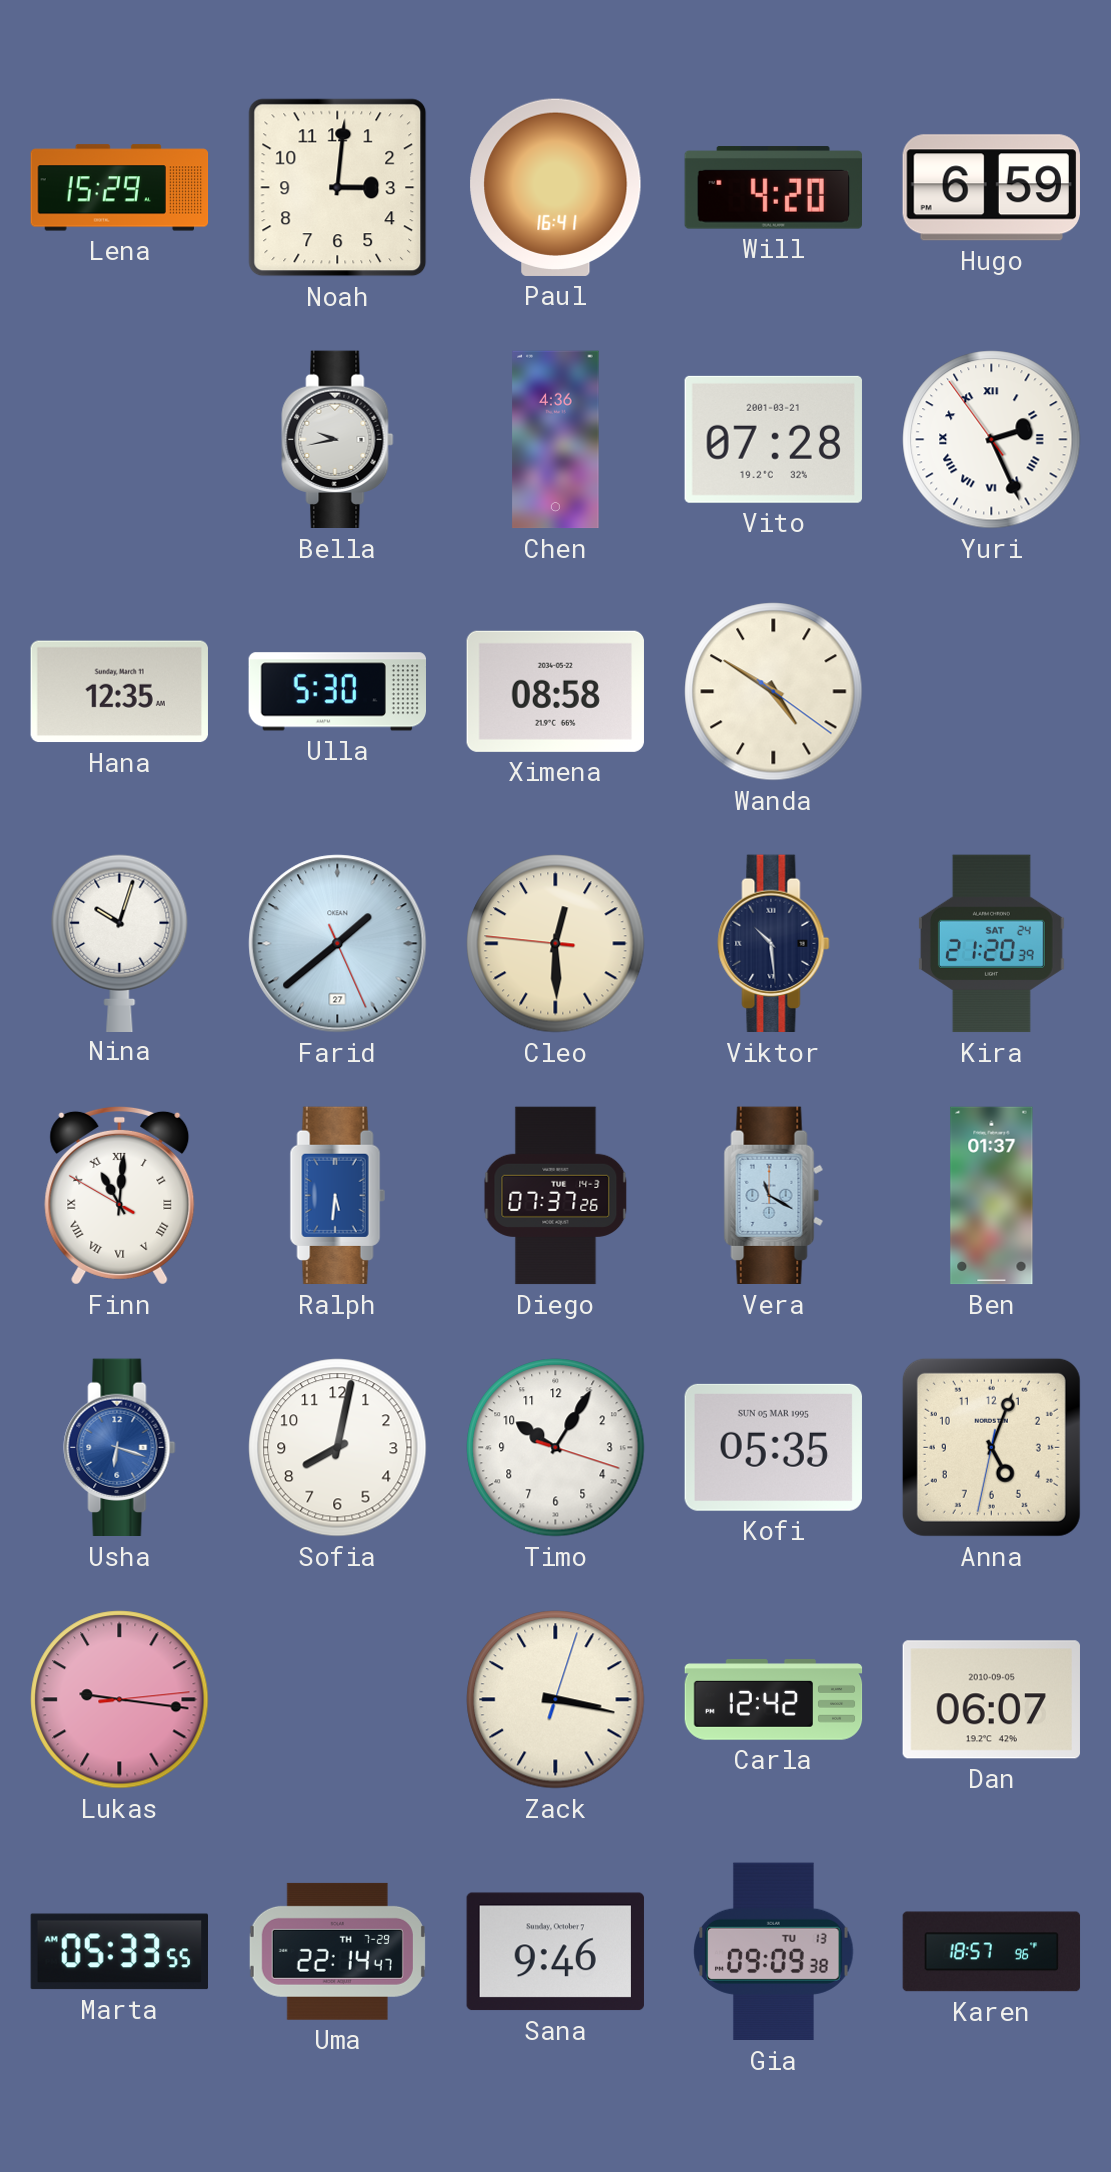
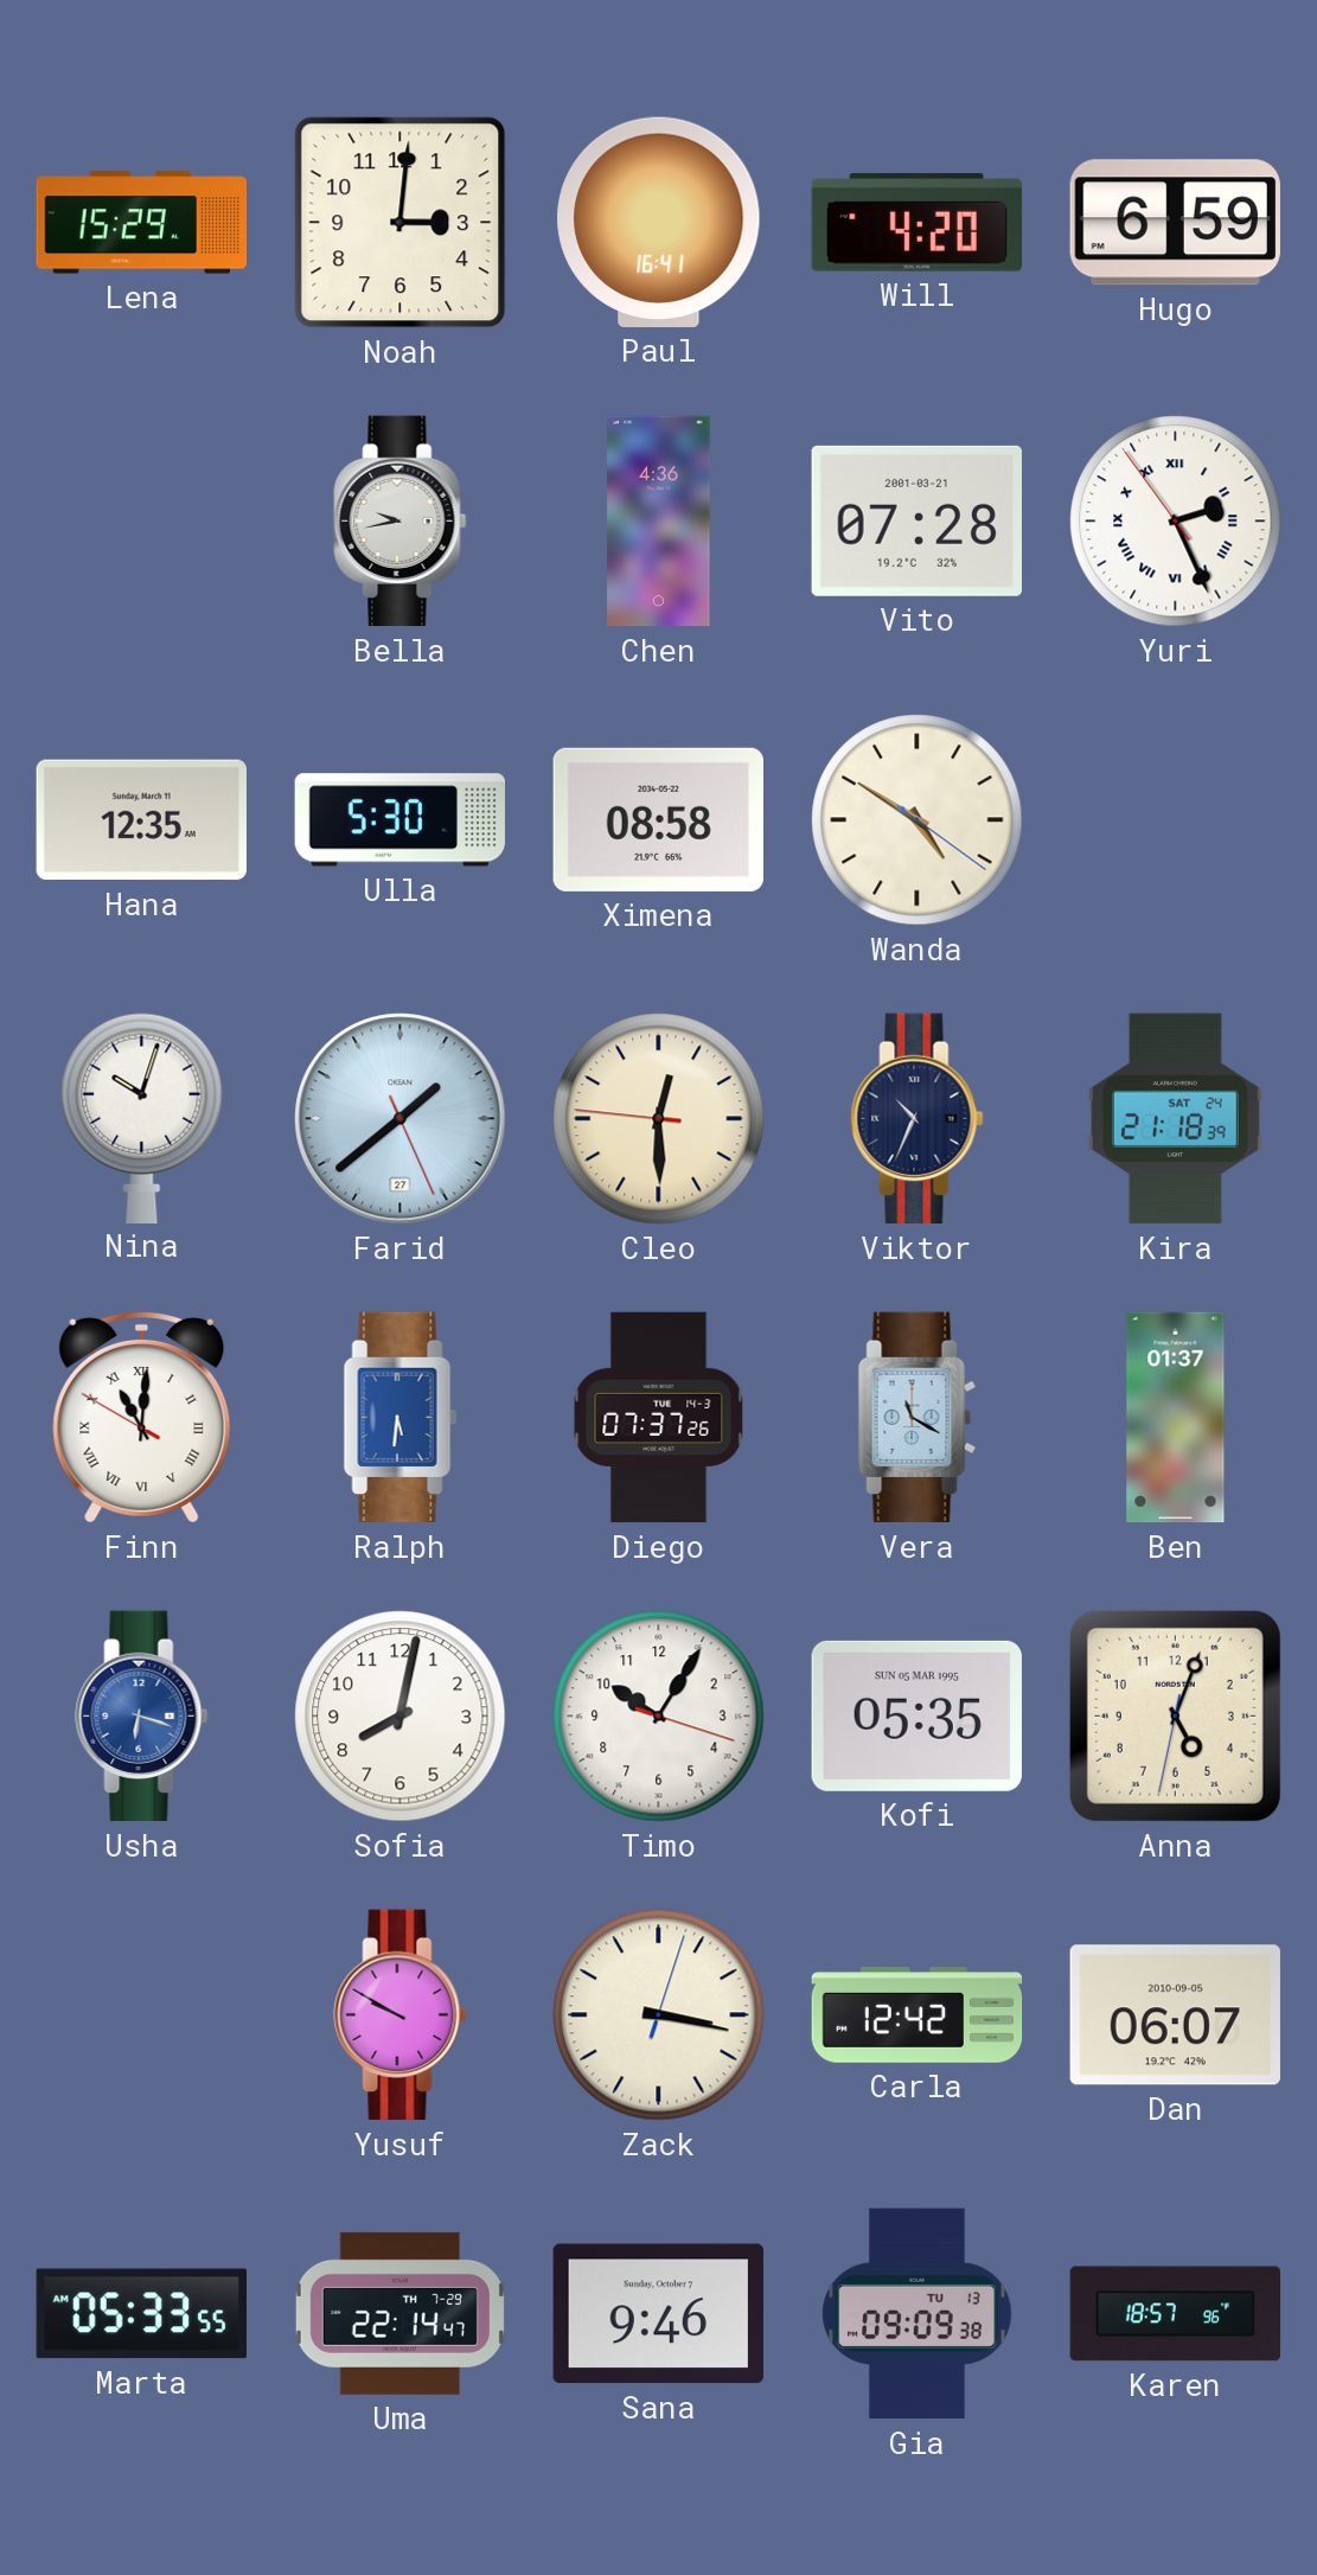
Viktor: 10:29 -> 10:34 (918, 1119)
Kira: 21:20 -> 21:18 (1175, 1119)
Lukas: 9:16 -> none (120, 1700)
Yusuf: none -> 9:50 (401, 2015)
